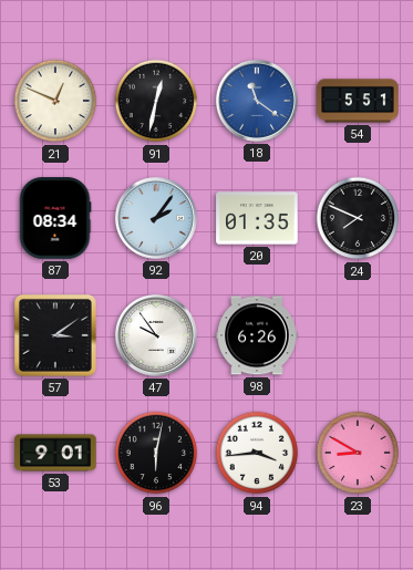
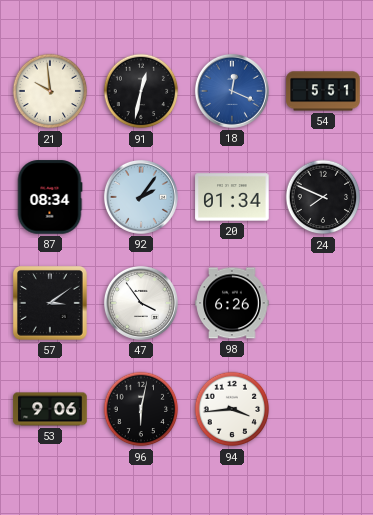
21: 12:49 -> 9:59 (50, 91)
18: 11:21 -> 12:19 (232, 91)
20: 01:35 -> 01:34 (232, 197)
47: 9:54 -> 3:54 (141, 303)
53: 9:01 -> 9:06 (50, 409)
23: 8:50 -> none (358, 453)
